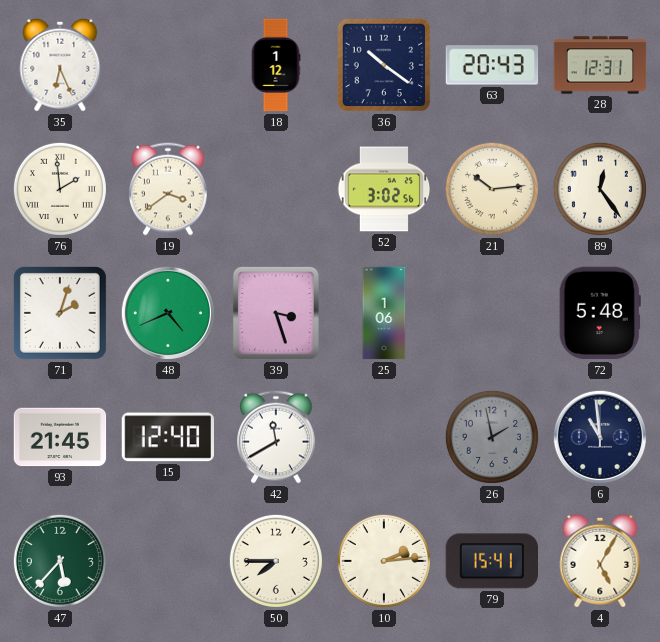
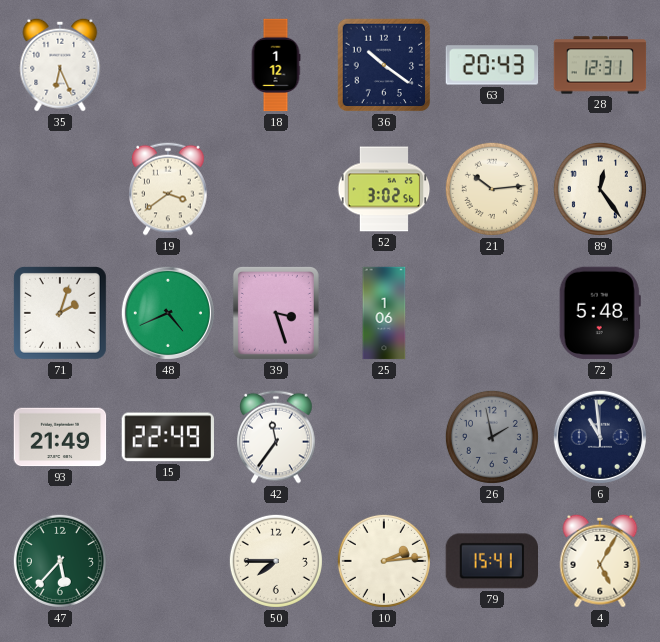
76: 1:59 -> none (60, 189)
93: 21:45 -> 21:49 (60, 437)
15: 12:40 -> 22:49 (167, 437)
42: 11:40 -> 11:36 (276, 437)
